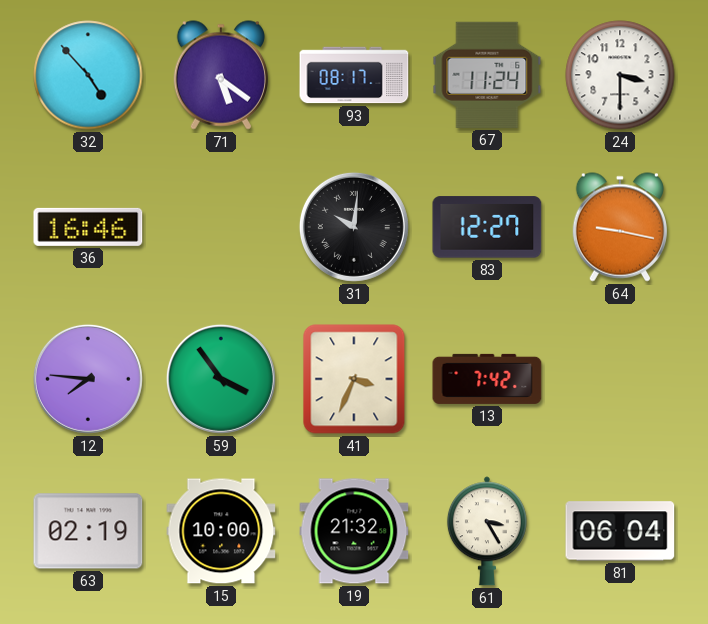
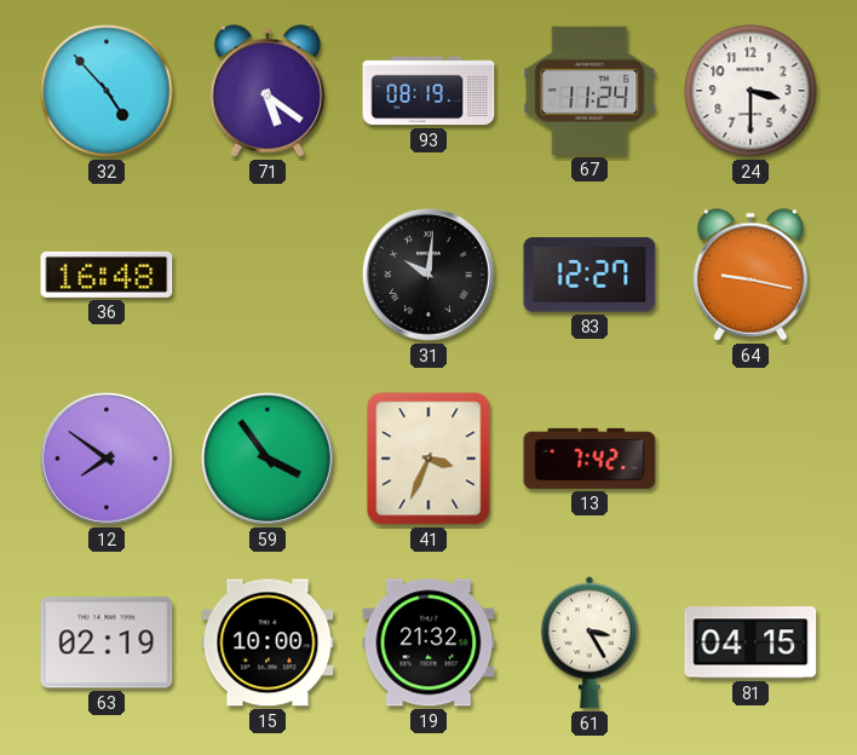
93: 08:17 -> 08:19 (428, 91)
36: 16:46 -> 16:48 (107, 275)
12: 7:46 -> 7:51 (107, 459)
81: 06:04 -> 04:15 (750, 642)
